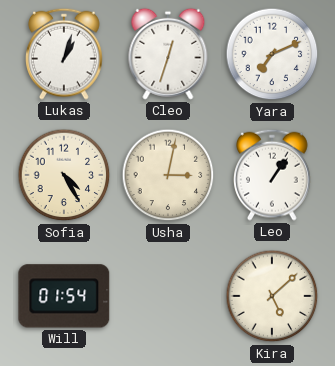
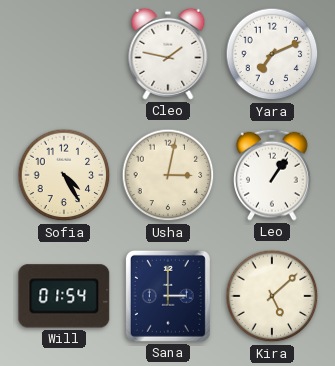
Lukas: 1:03 -> none (65, 54)
Cleo: 12:33 -> 1:47 (168, 54)
Sana: none -> 3:00 (168, 296)
